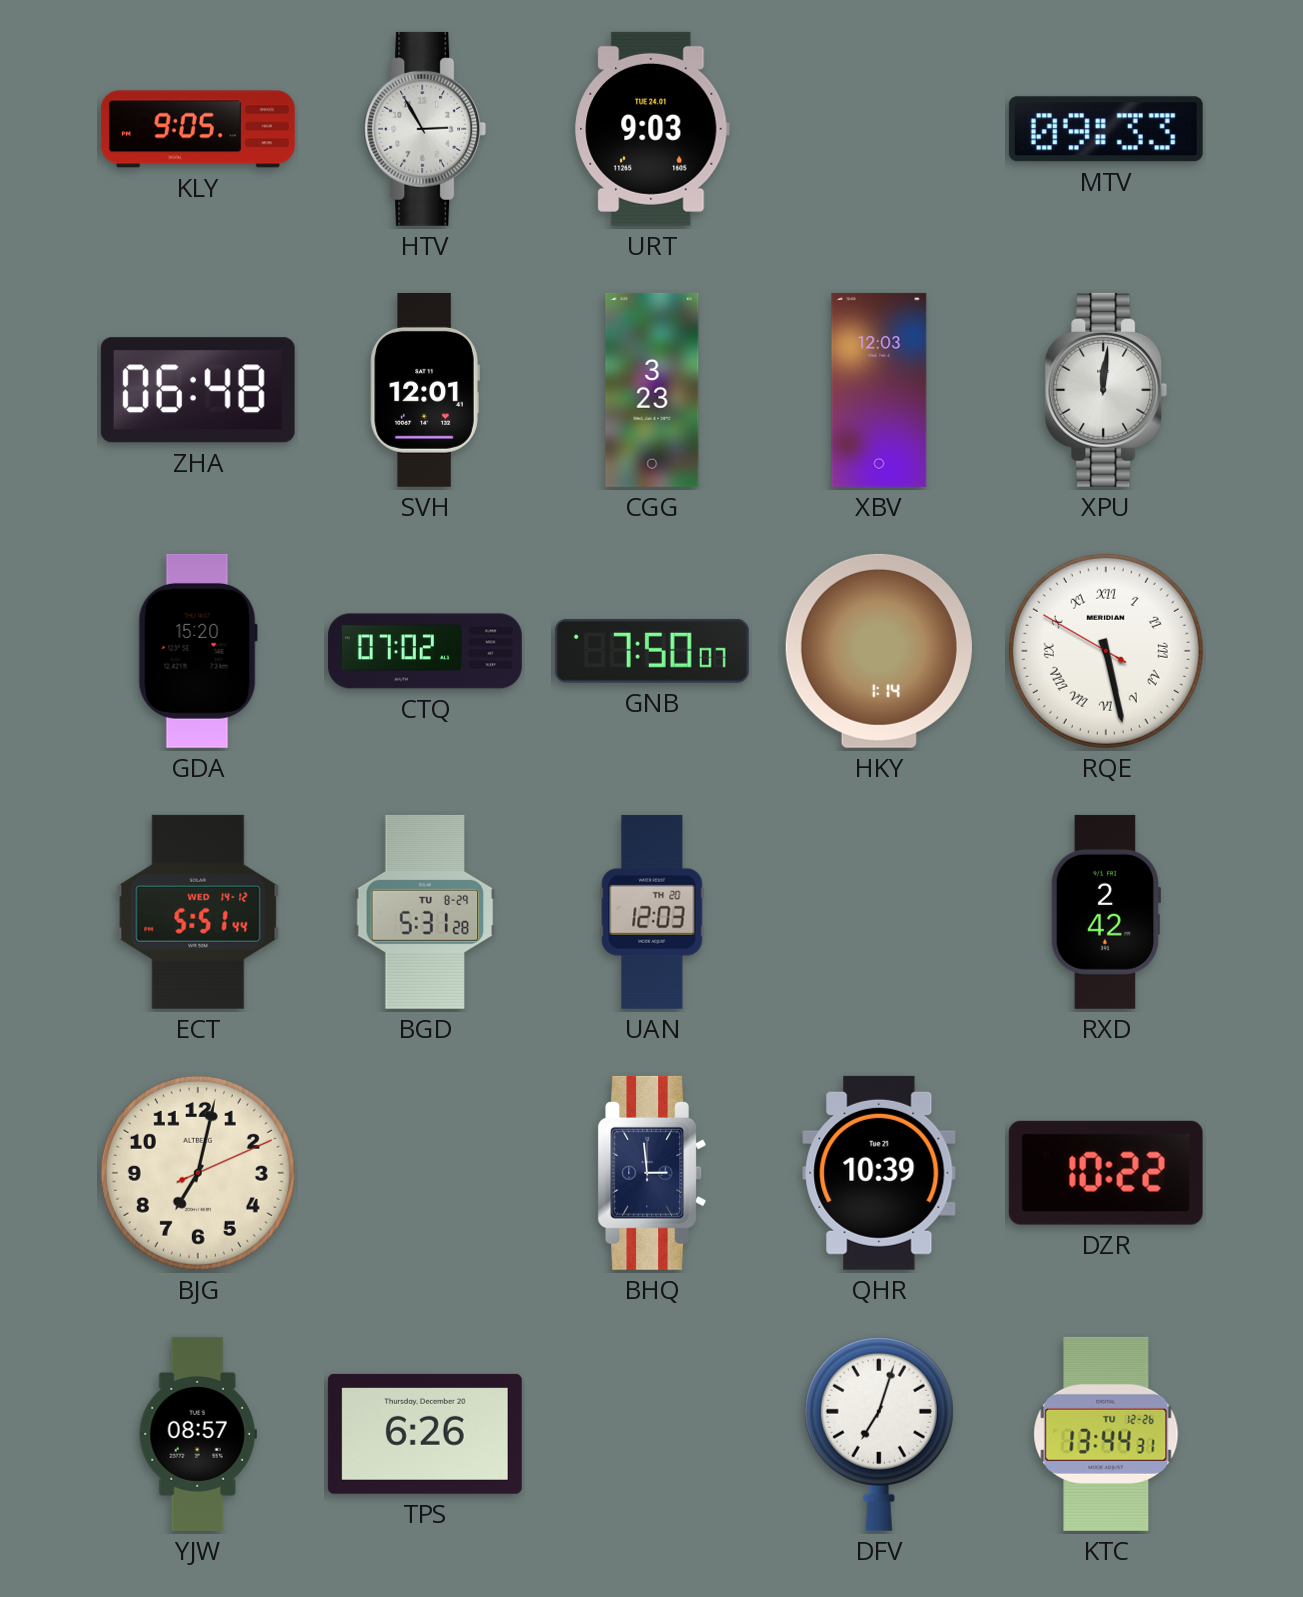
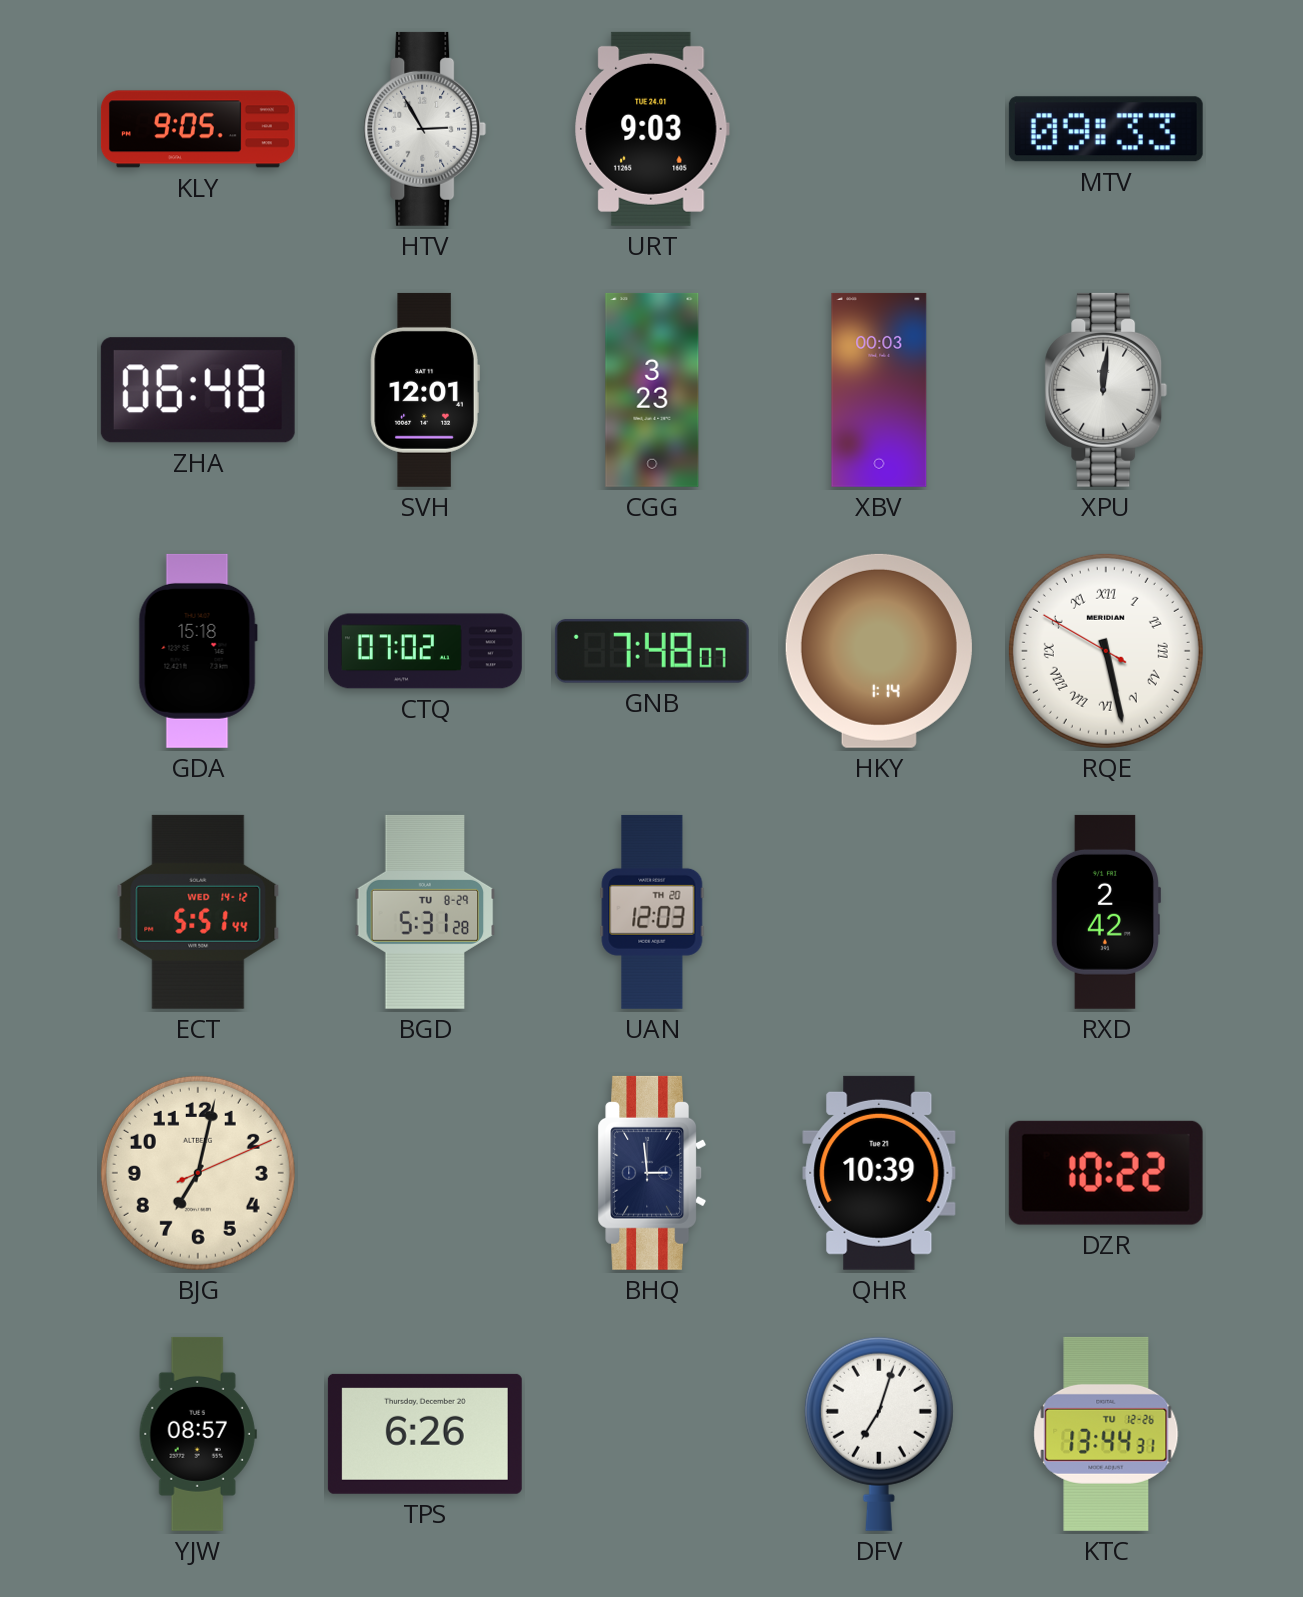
XBV: 12:03 -> 00:03 (879, 390)
GDA: 15:20 -> 15:18 (198, 651)
GNB: 7:50 -> 7:48 (652, 651)
